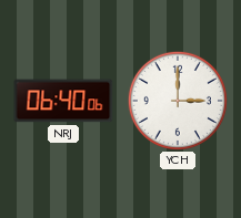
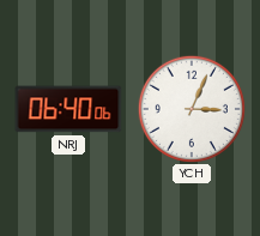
YCH: 3:00 -> 3:04 (192, 109)
